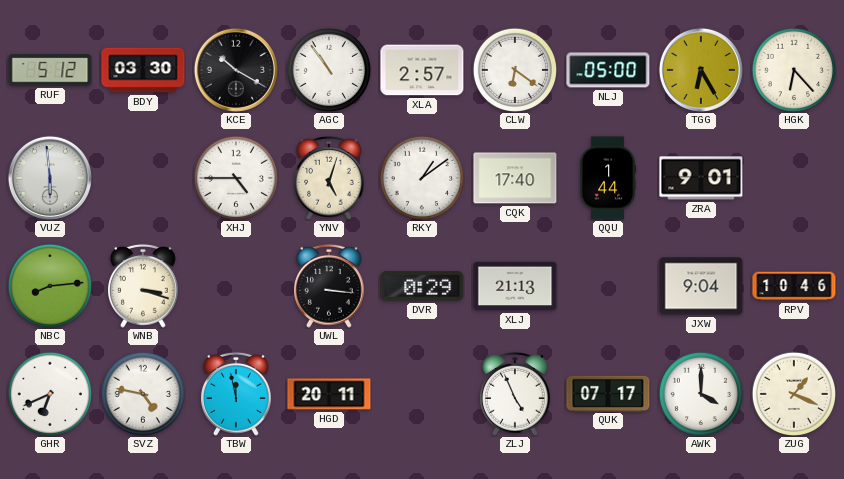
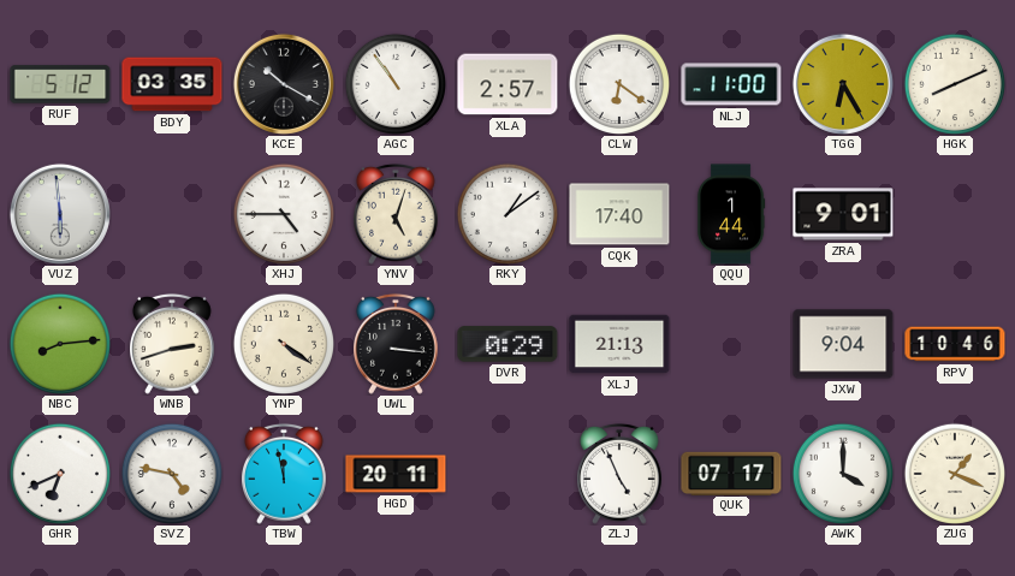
BDY: 03:30 -> 03:35 (172, 84)
NLJ: 05:00 -> 11:00 (731, 84)
HGK: 6:23 -> 8:11 (954, 83)
WNB: 3:18 -> 2:42 (173, 344)
YNP: none -> 4:21 (283, 343)
